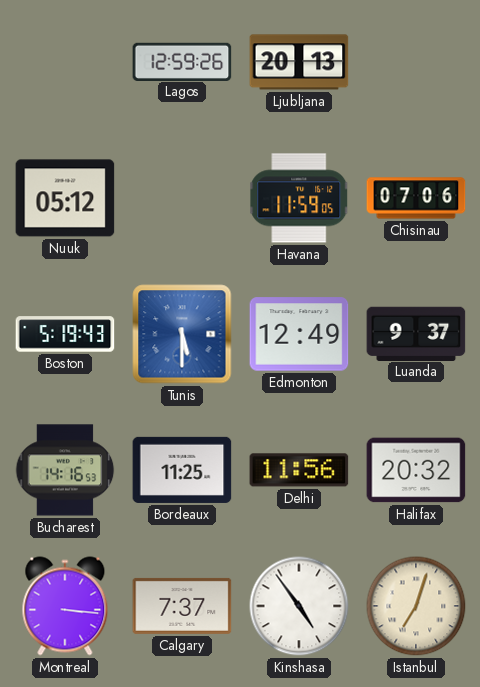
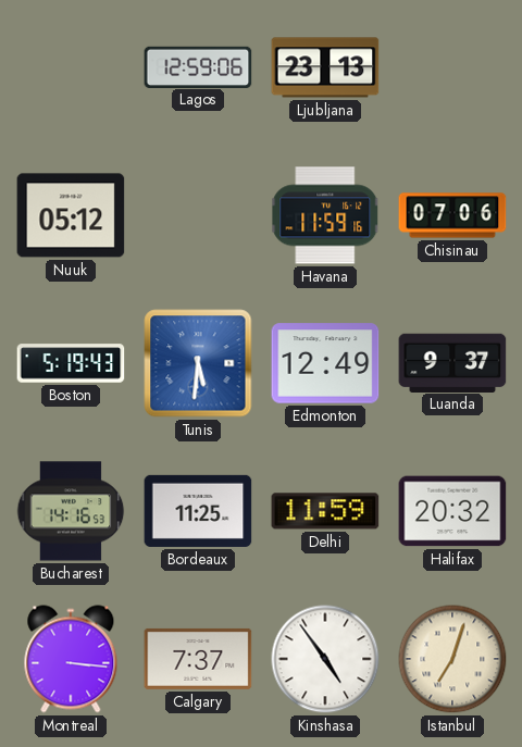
Lagos: 12:59:26 -> 12:59:06 (198, 66)
Ljubljana: 20:13 -> 23:13 (325, 67)
Havana: 11:59:05 -> 11:59:16 (325, 215)
Tunis: 5:30 -> 5:31 (198, 363)
Delhi: 11:56 -> 11:59 (325, 511)
